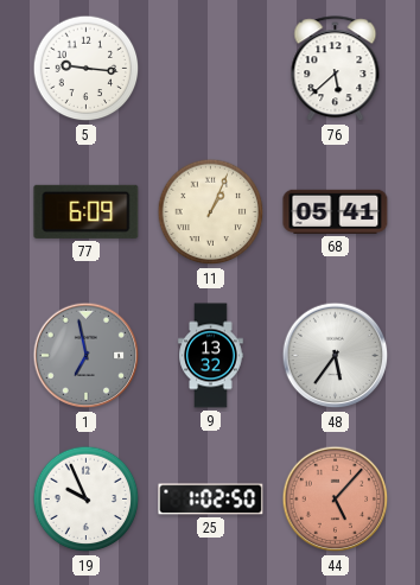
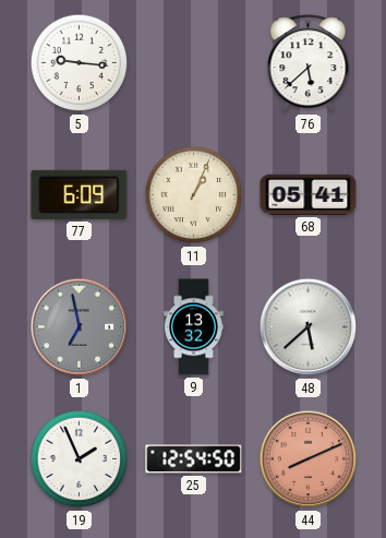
48: 5:36 -> 5:38 (309, 327)
19: 9:56 -> 1:56 (80, 459)
25: 1:02 -> 12:54 (194, 459)
44: 5:07 -> 8:11 (309, 459)
